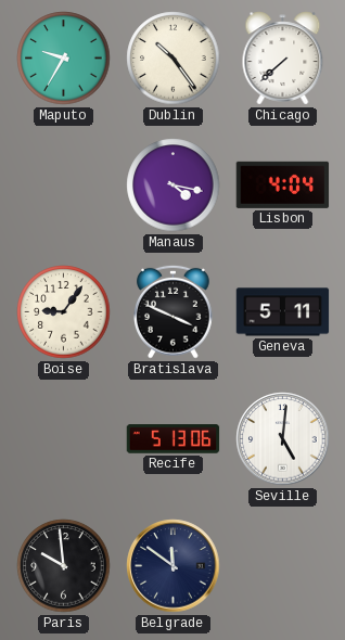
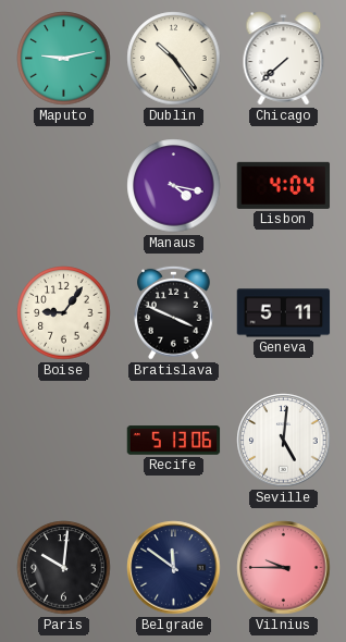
Maputo: 9:35 -> 9:13 (64, 59)
Paris: 9:59 -> 10:01 (64, 568)
Vilnius: none -> 9:45 (284, 568)
